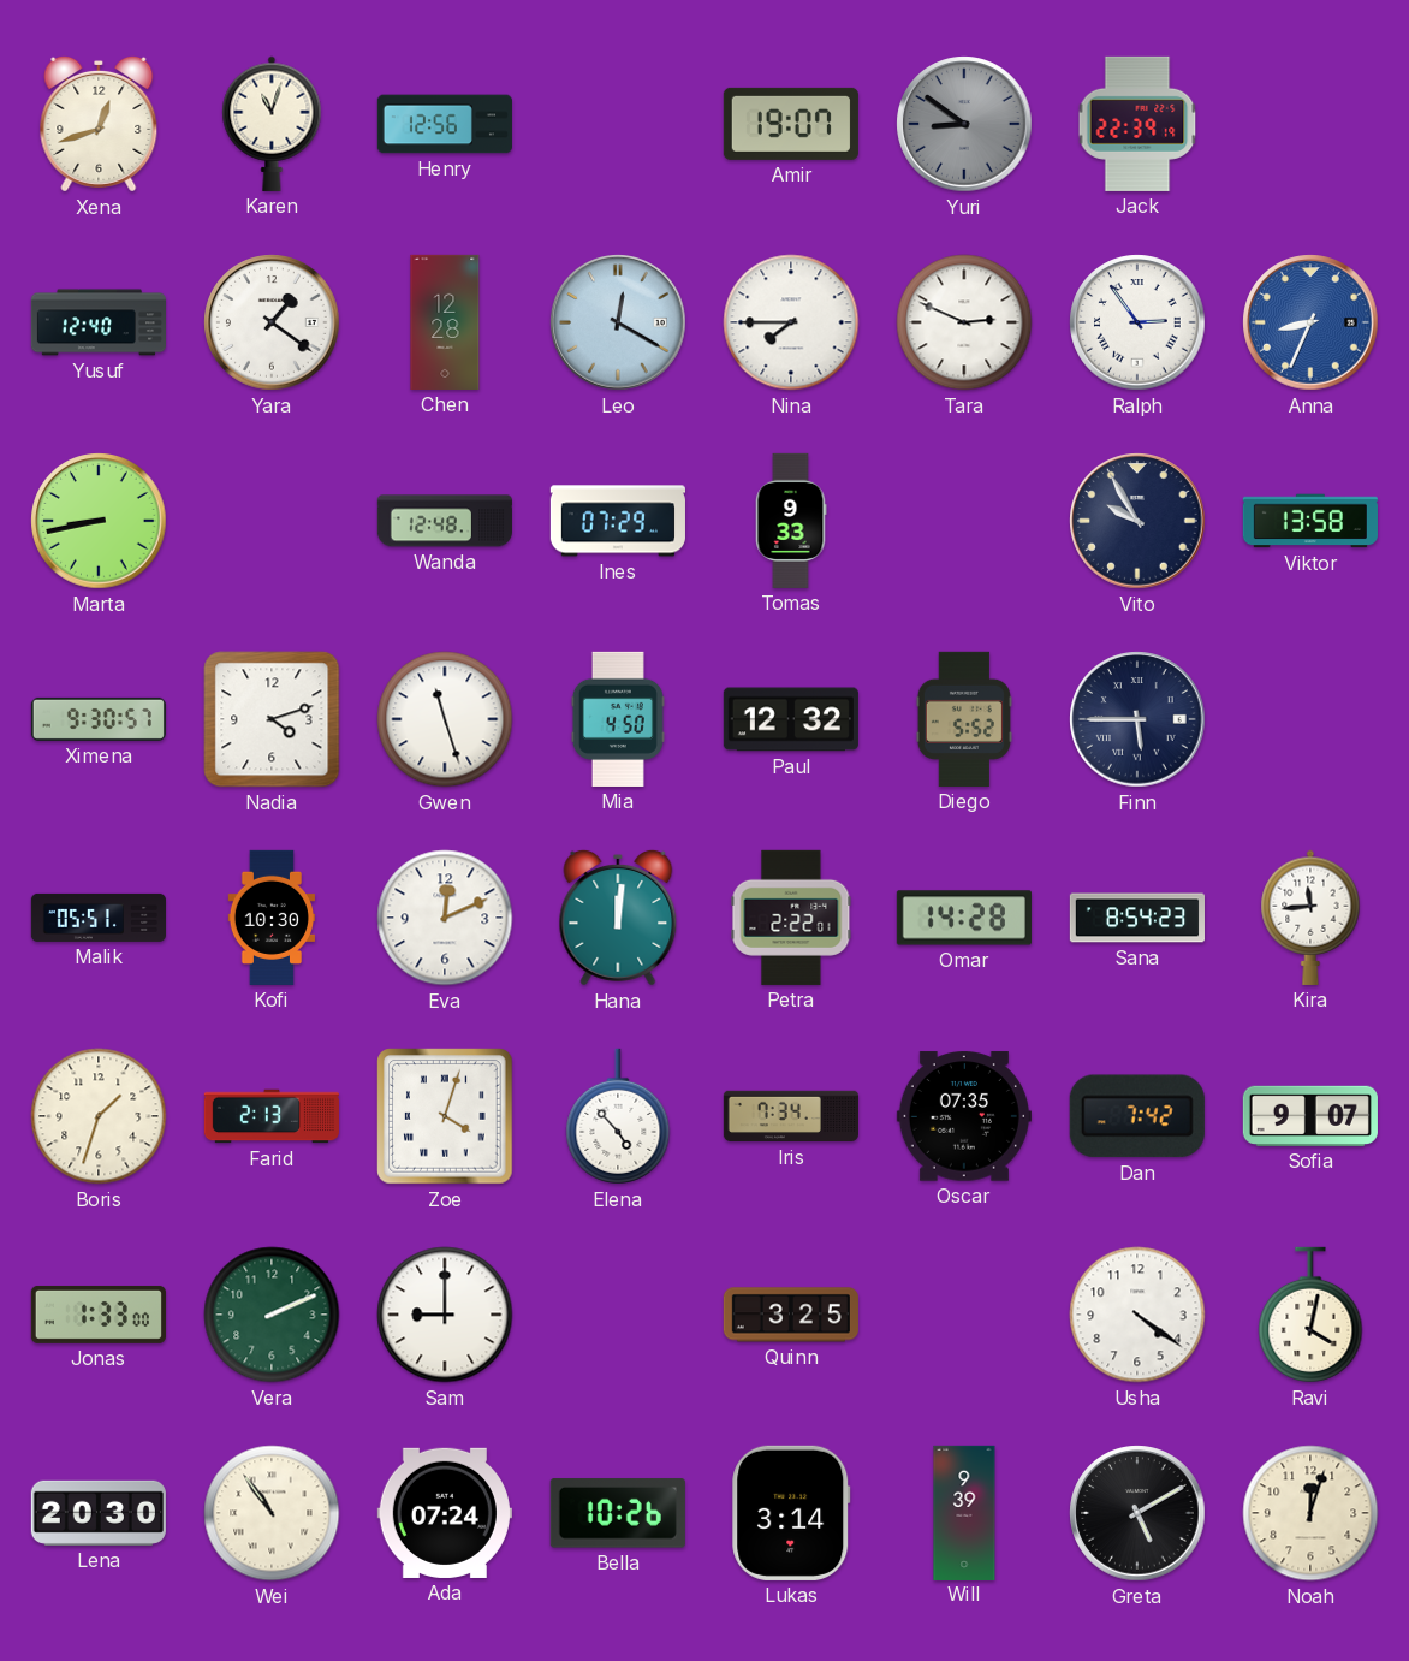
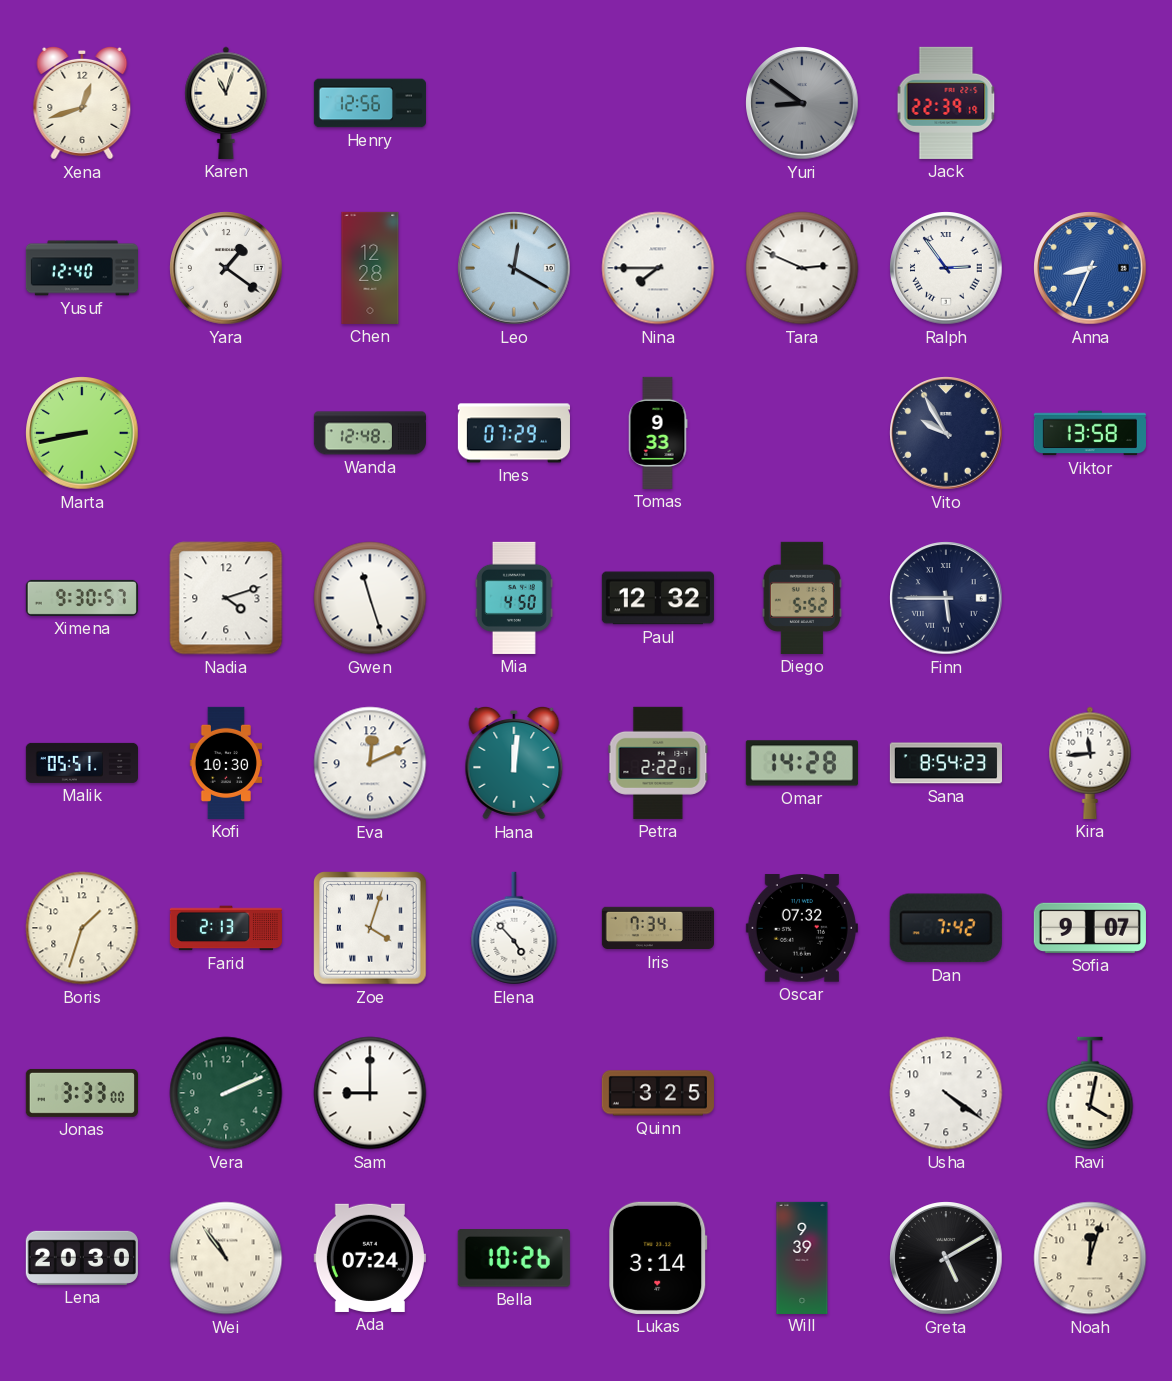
Amir: 19:07 -> none (791, 124)
Oscar: 07:35 -> 07:32 (802, 928)
Jonas: 1:33 -> 3:33 (82, 1093)
